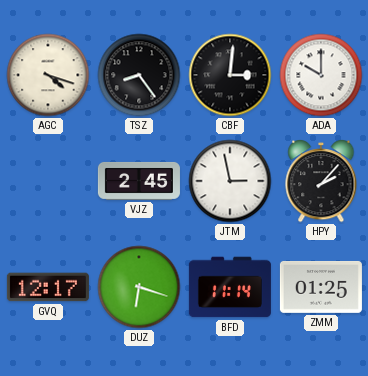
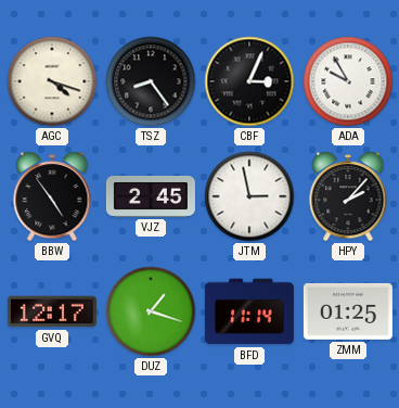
CBF: 3:01 -> 3:04 (249, 81)
ADA: 10:00 -> 9:55 (348, 81)
BBW: none -> 4:54 (52, 197)
DUZ: 6:18 -> 1:18 (151, 311)
